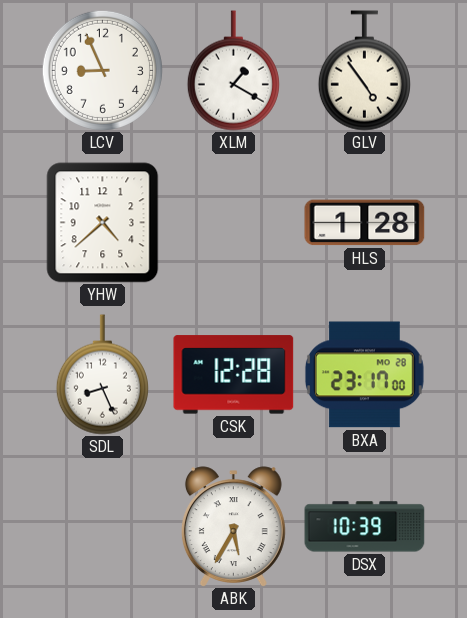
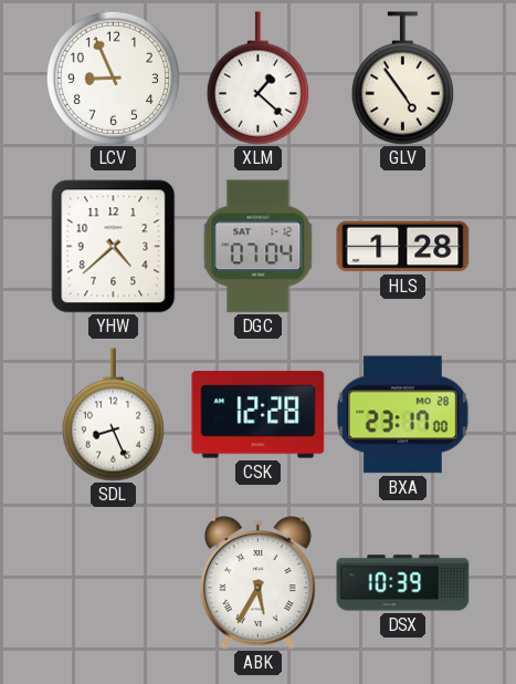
XLM: 1:20 -> 1:22 (257, 79)
DGC: none -> 07:04 (259, 247)
